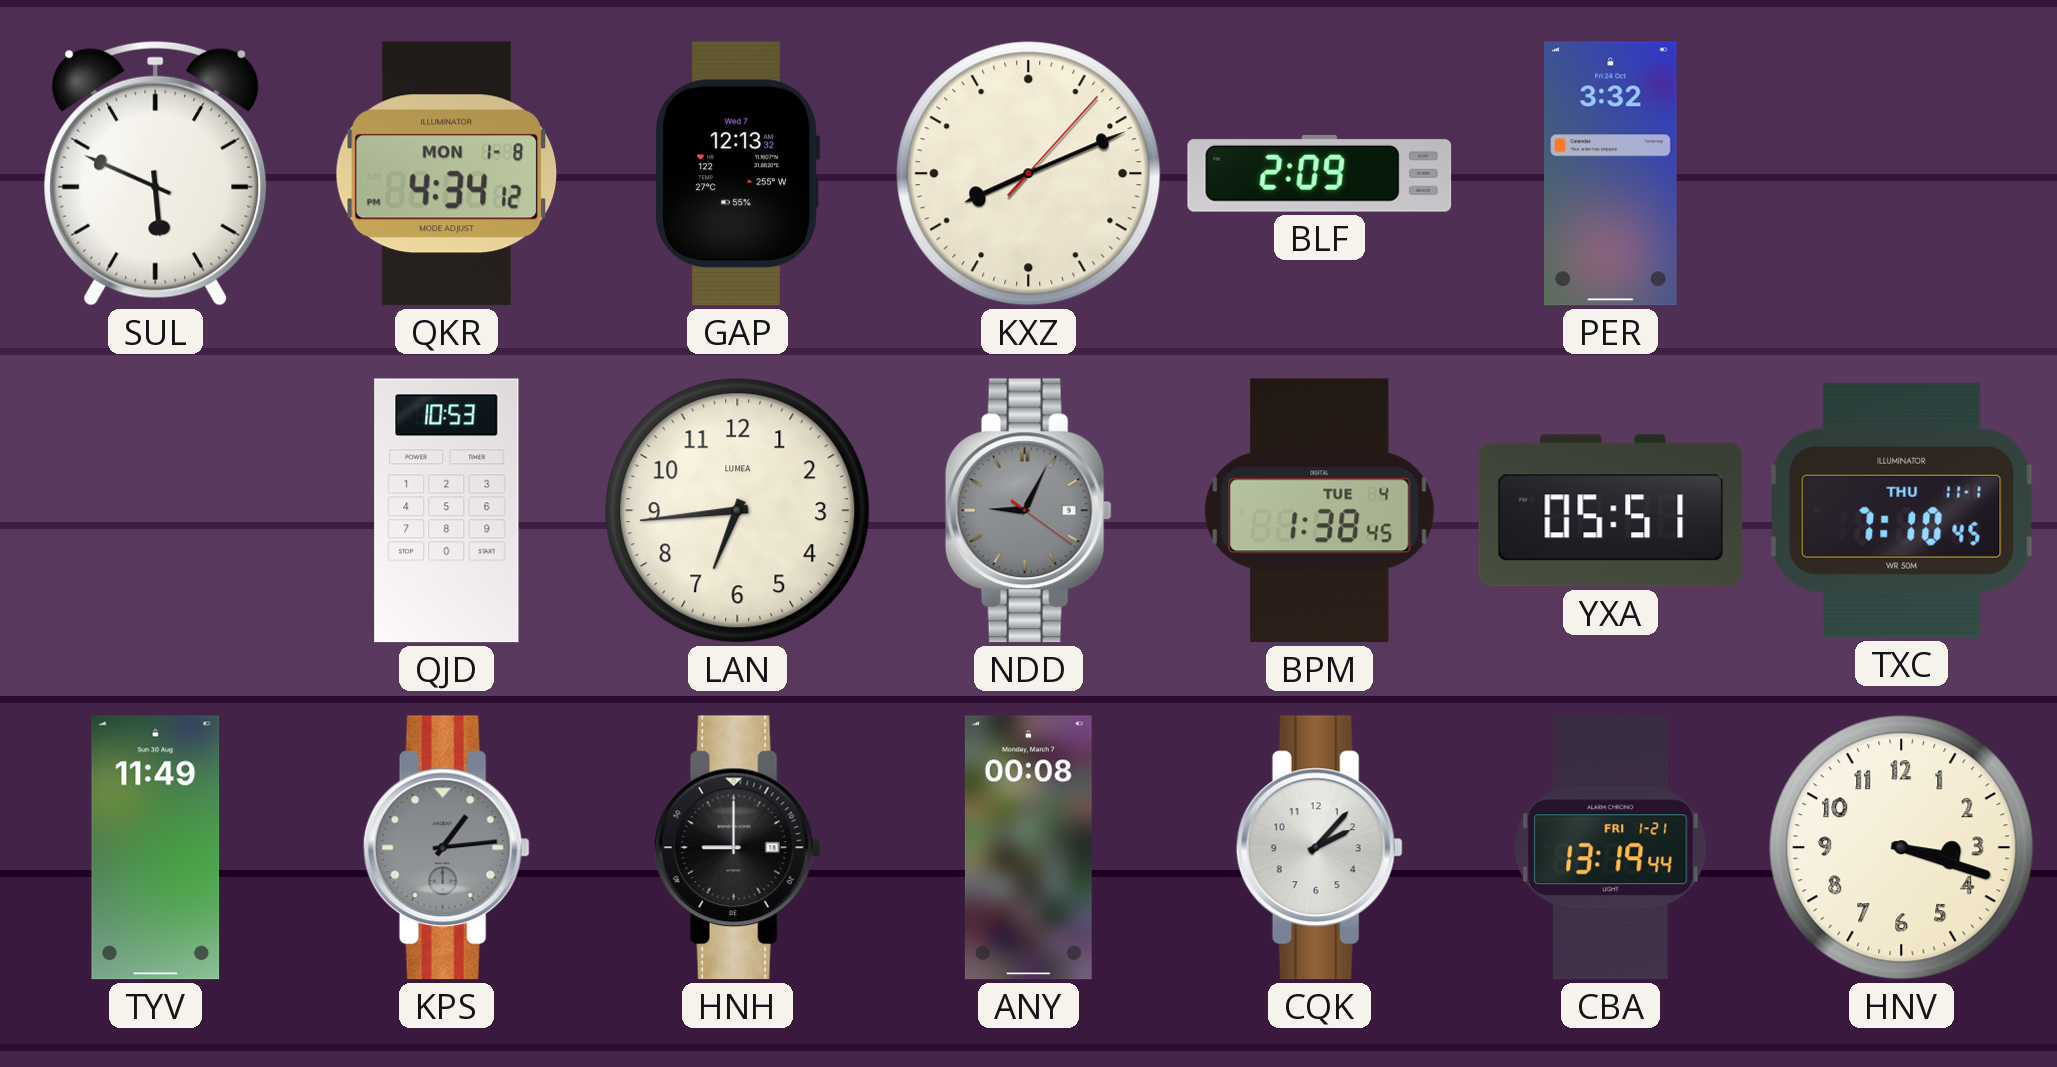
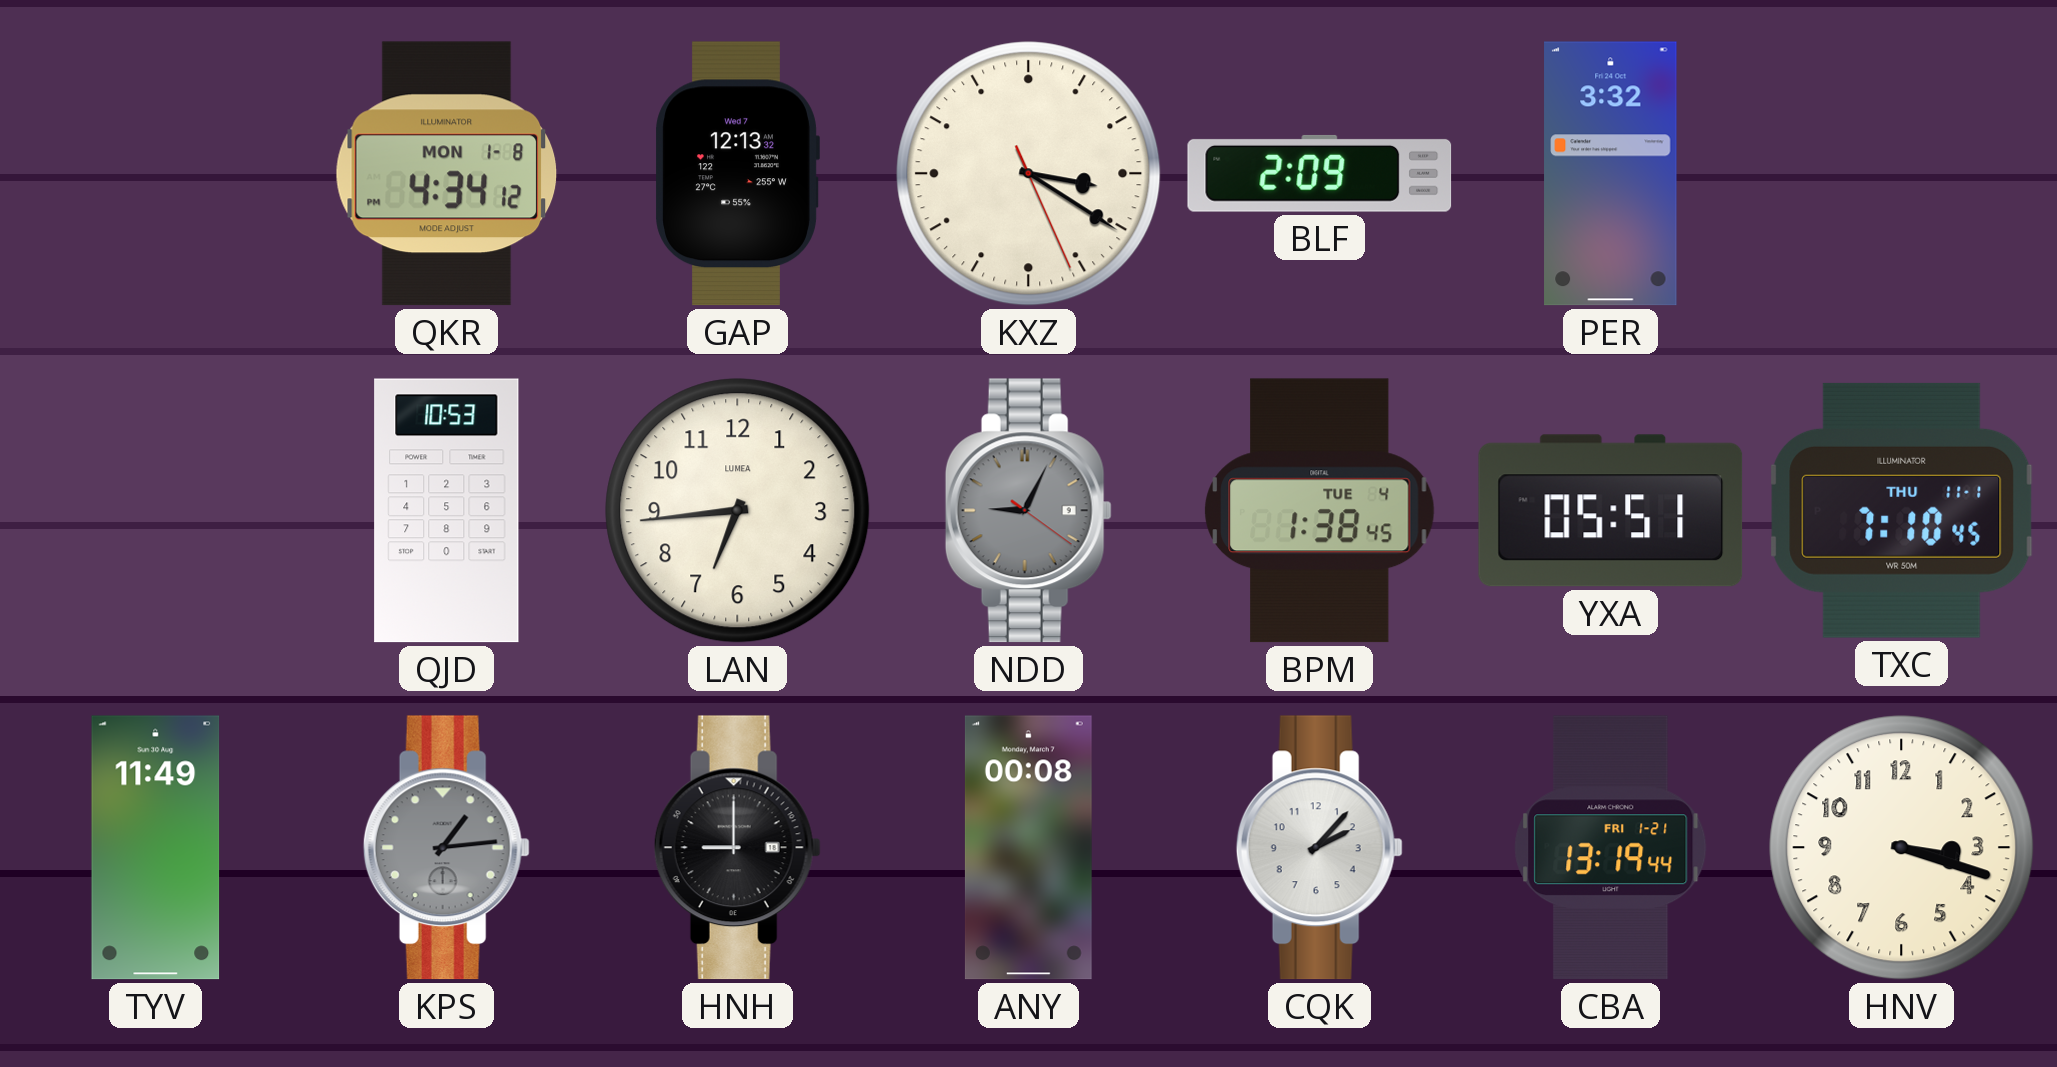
SUL: 5:49 -> none (156, 173)
KXZ: 8:11 -> 3:20 (1029, 174)
